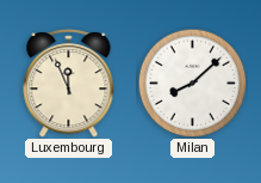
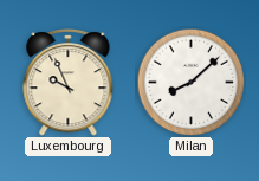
Luxembourg: 11:56 -> 9:56 (69, 83)
